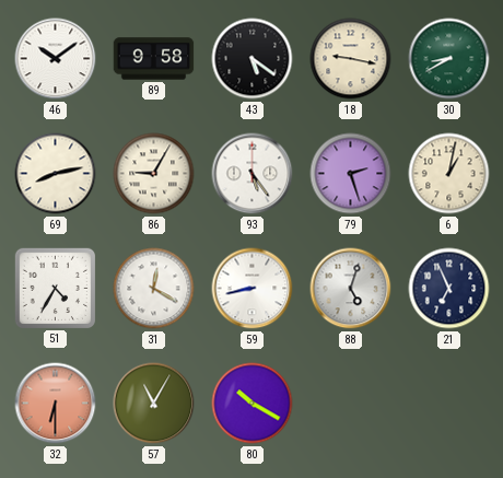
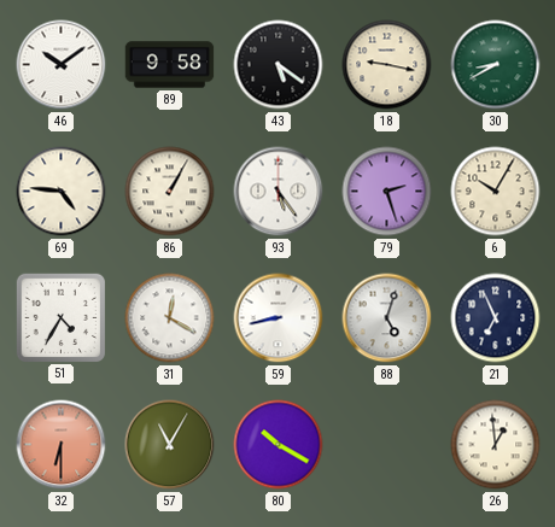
69: 8:13 -> 4:46 (62, 192)
86: 9:05 -> 1:05 (170, 192)
6: 1:02 -> 10:05 (496, 192)
26: none -> 12:59 (496, 445)
